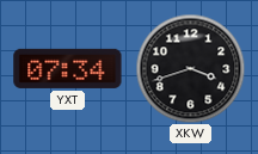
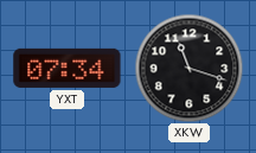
XKW: 3:42 -> 11:18 (188, 68)
